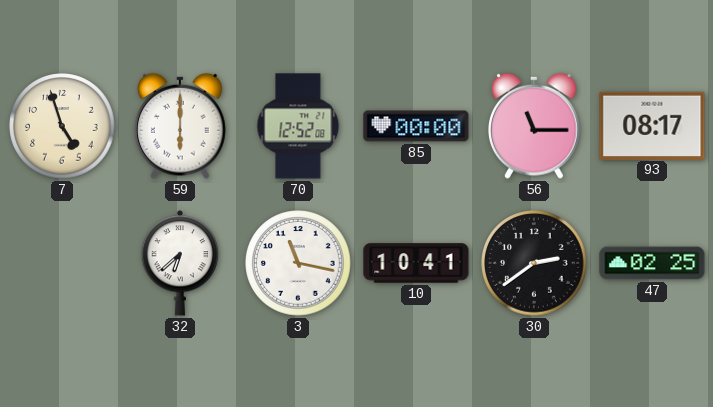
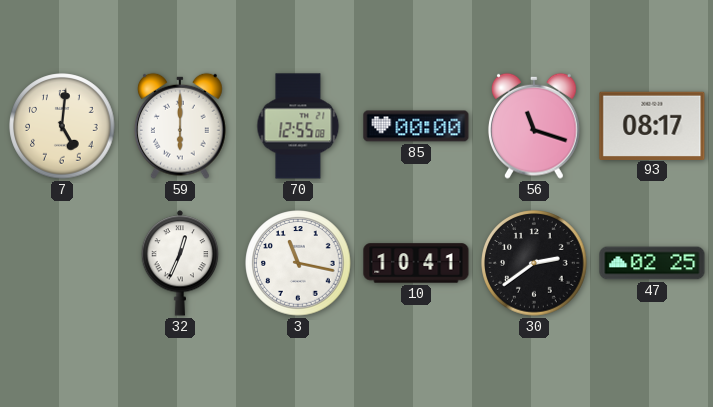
7: 4:57 -> 5:01 (62, 126)
70: 12:52 -> 12:55 (298, 126)
56: 11:15 -> 11:18 (534, 126)
32: 6:38 -> 12:34 (180, 263)
